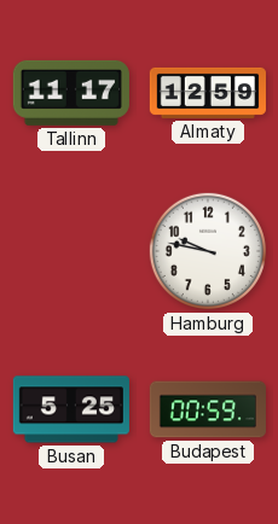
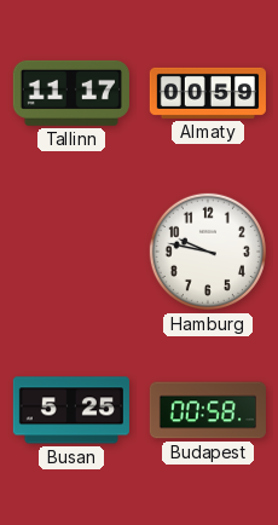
Almaty: 12:59 -> 00:59 (208, 93)
Budapest: 00:59 -> 00:58 (208, 410)
